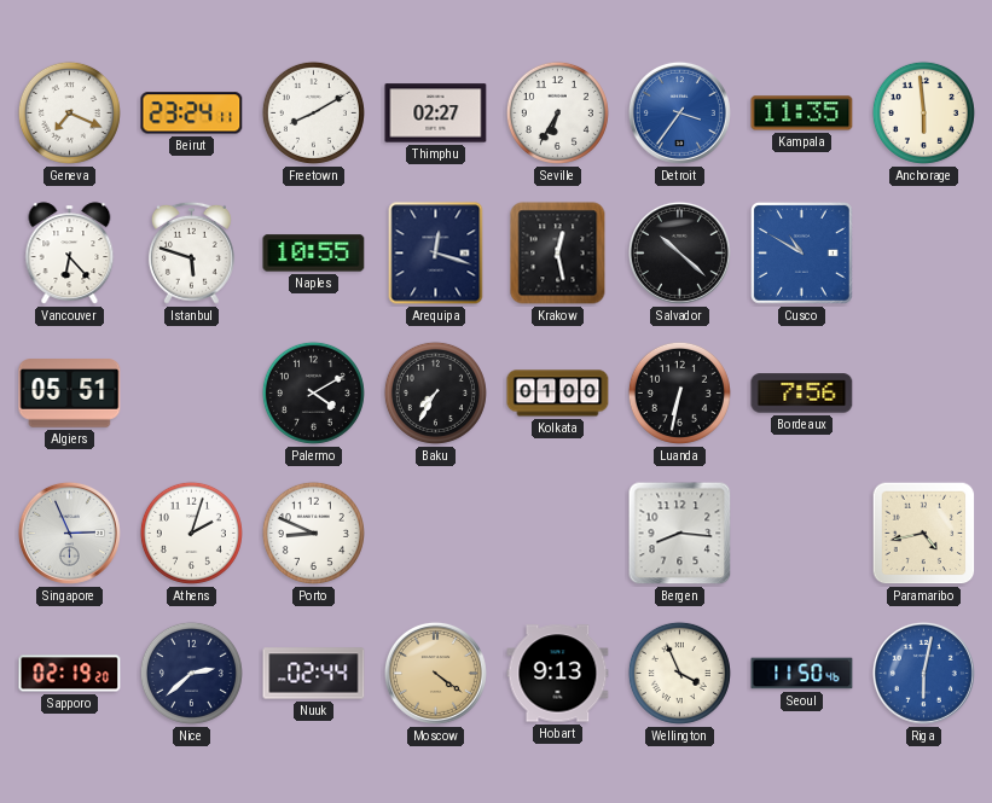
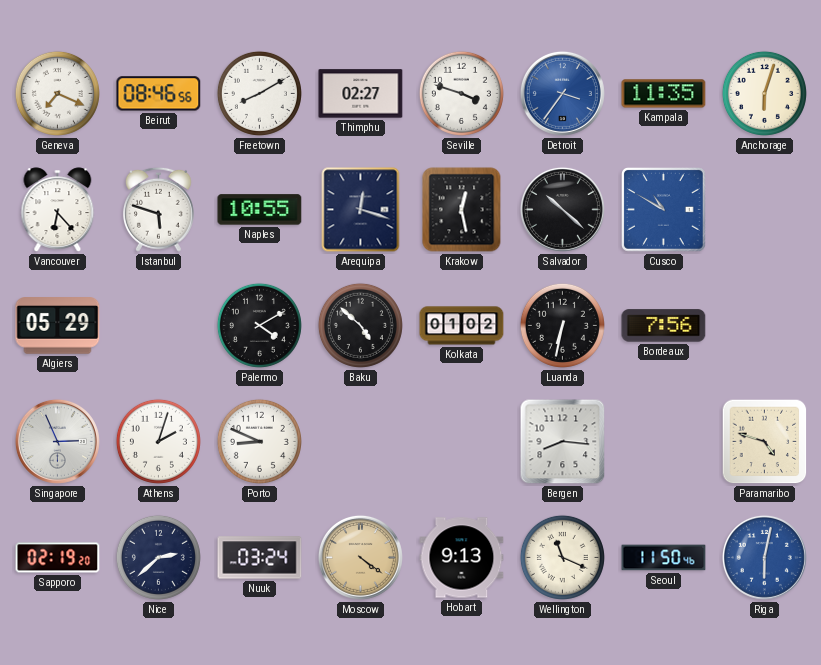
Beirut: 23:24 -> 08:46 (159, 94)
Seville: 6:35 -> 3:48 (461, 93)
Anchorage: 5:59 -> 6:03 (764, 93)
Algiers: 05:51 -> 05:29 (58, 326)
Baku: 7:35 -> 4:52 (360, 325)
Kolkata: 01:00 -> 01:02 (462, 326)
Paramaribo: 4:43 -> 4:48 (765, 442)
Nuuk: 02:44 -> 03:24 (260, 558)
Wellington: 3:56 -> 11:19 (562, 557)
